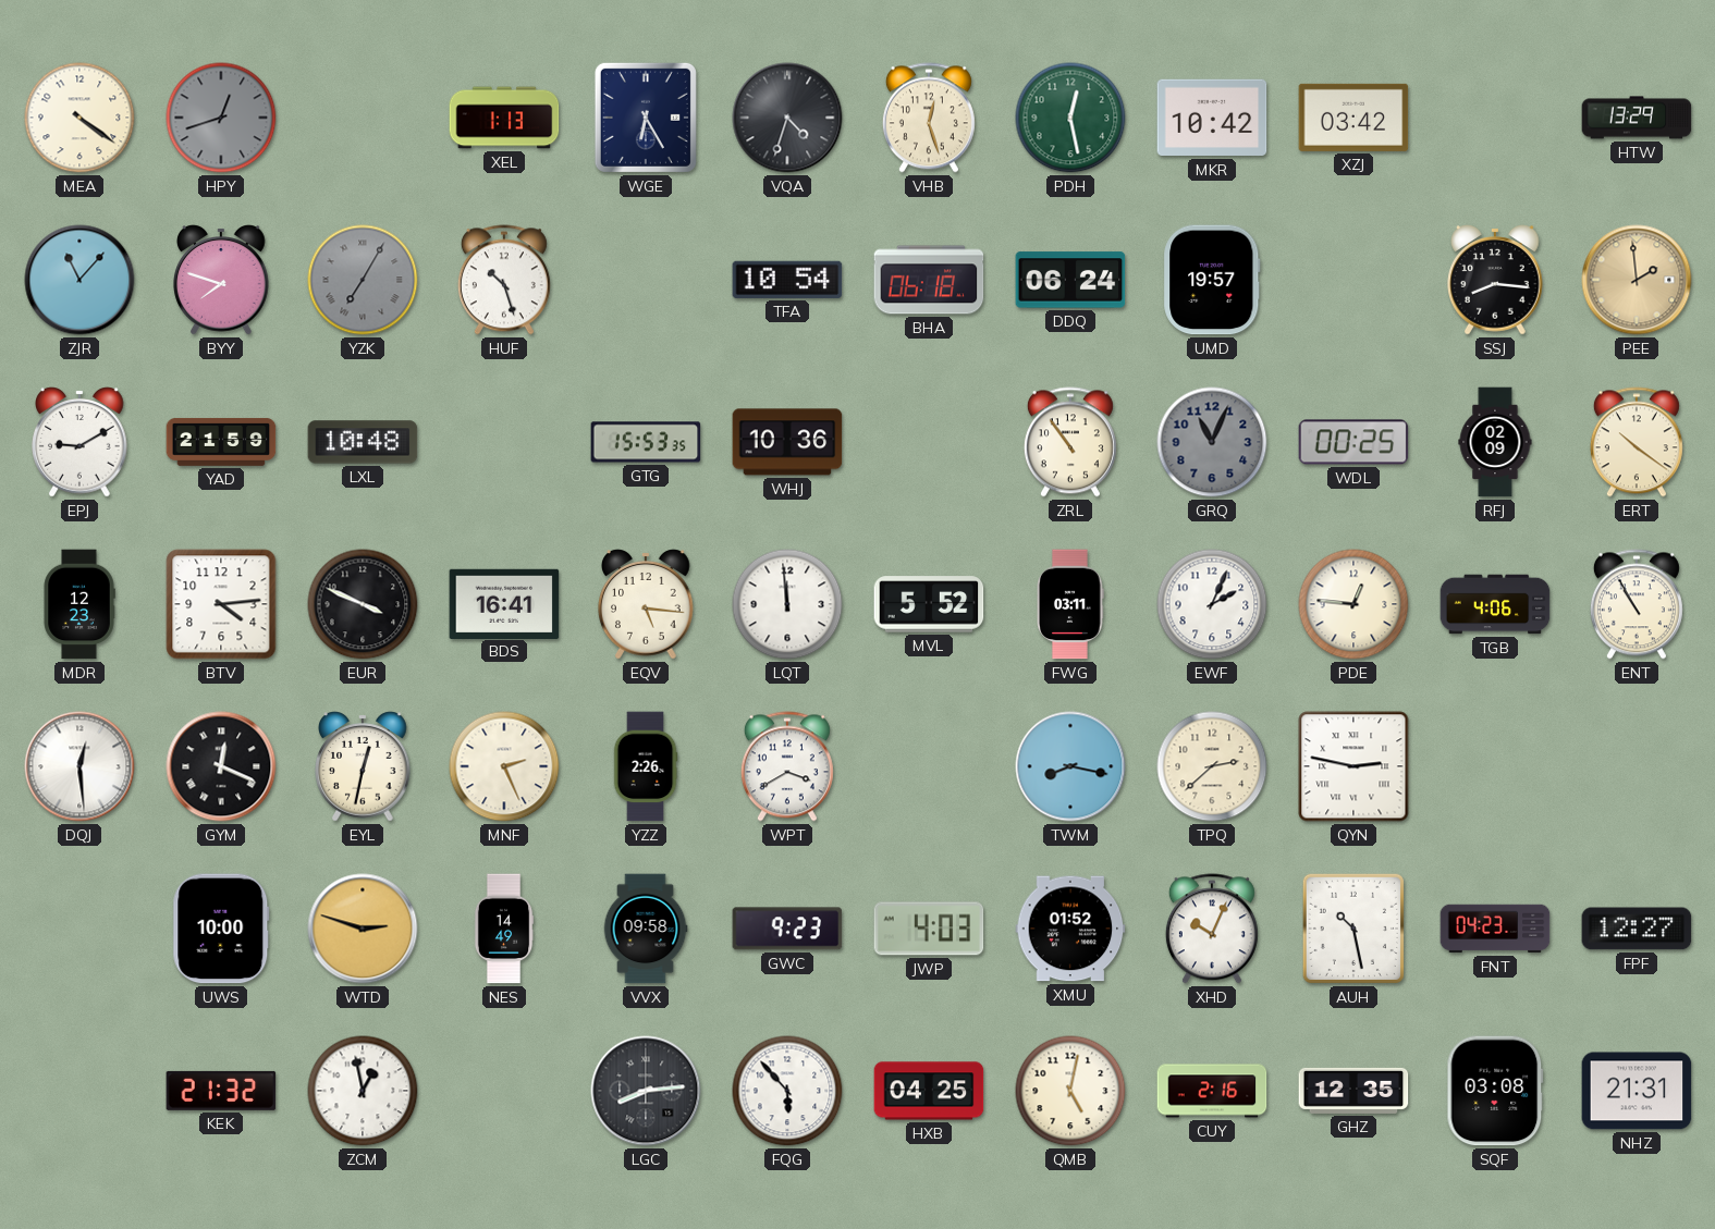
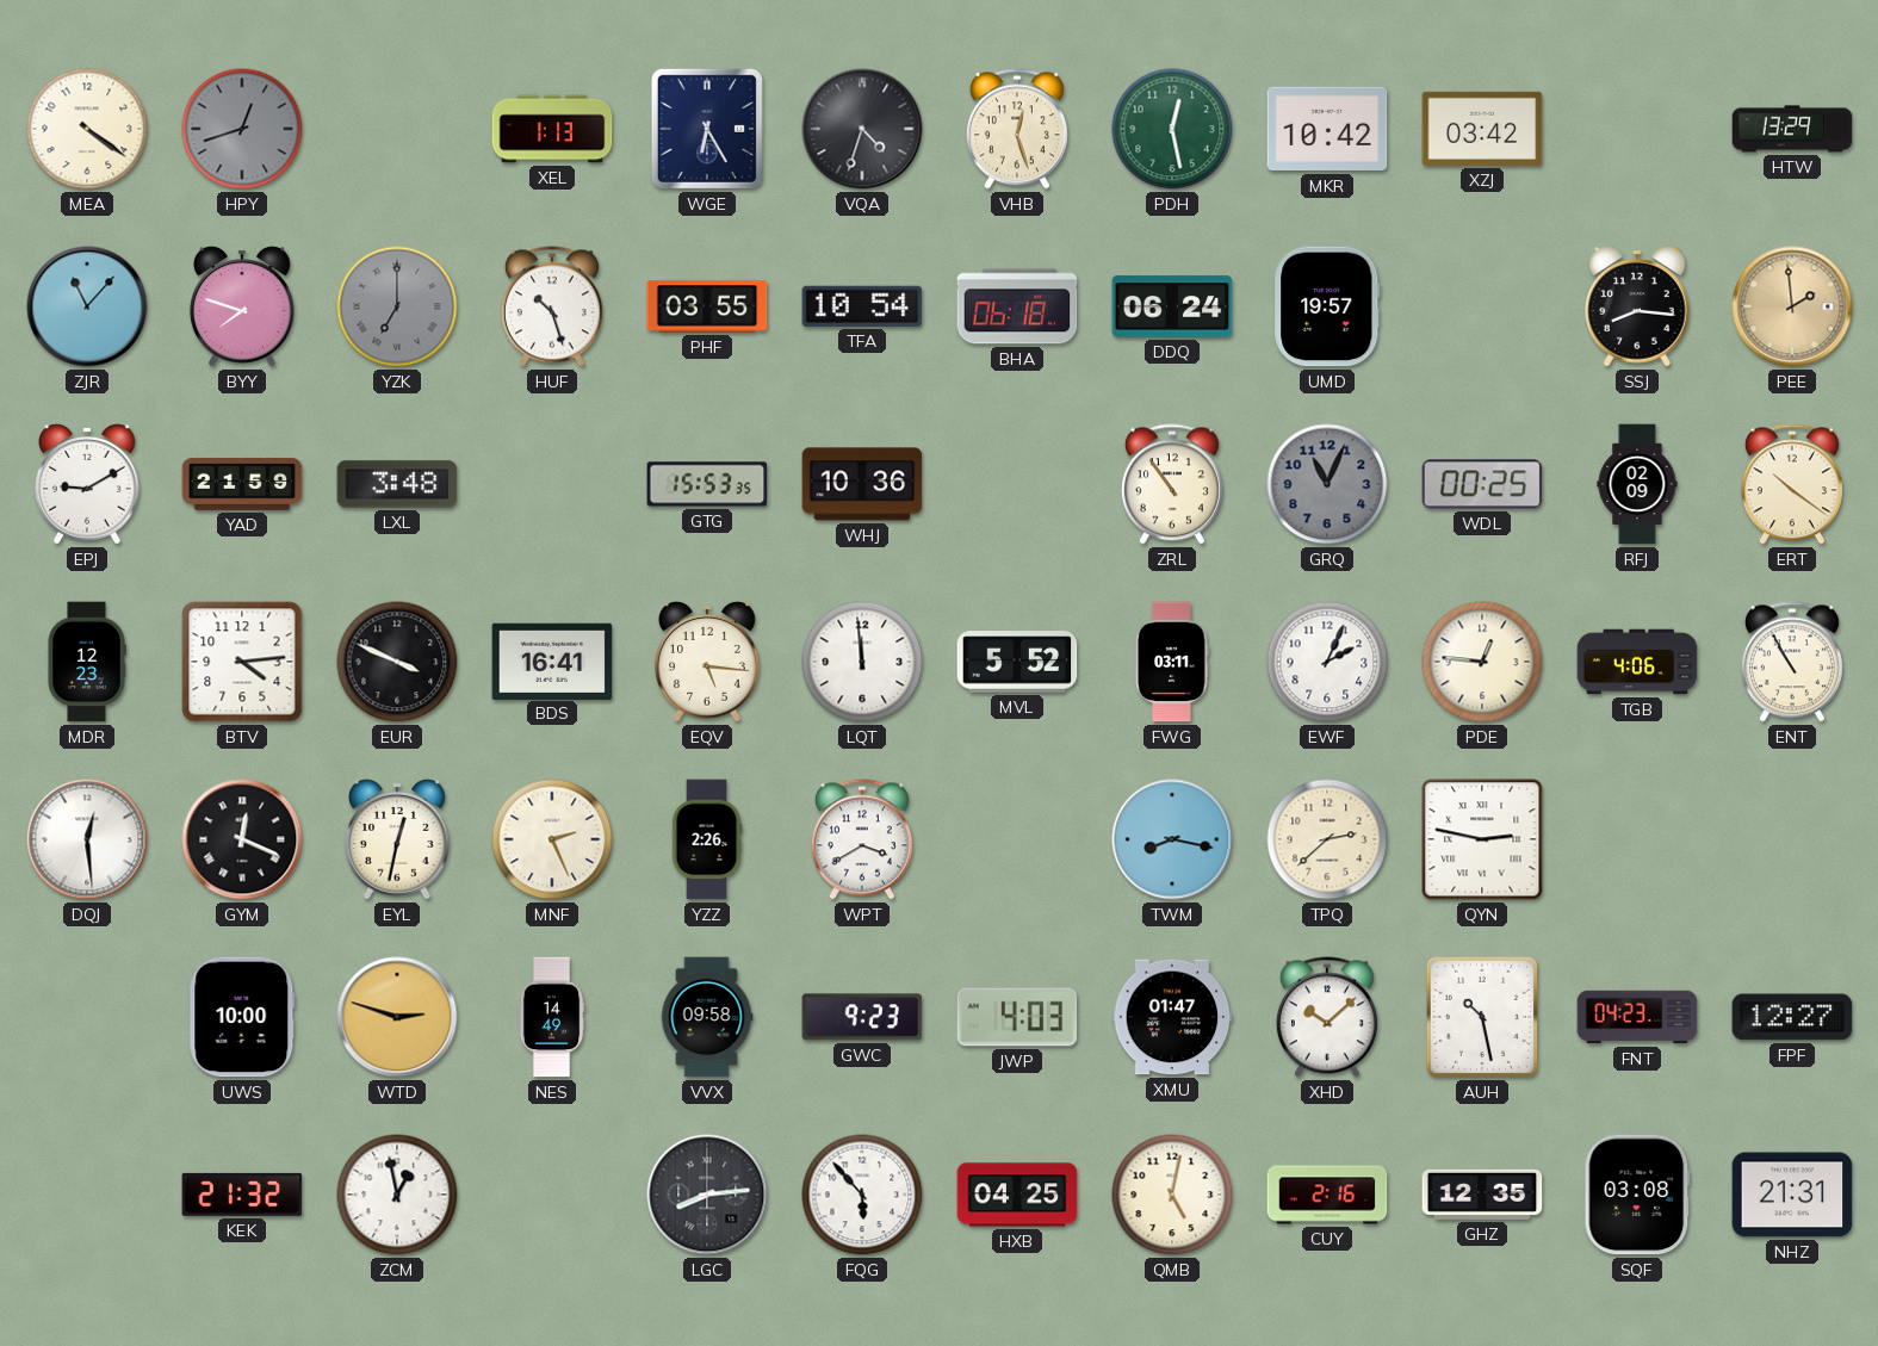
YZK: 7:05 -> 7:00 (397, 306)
PHF: none -> 03:55 (707, 306)
LXL: 10:48 -> 3:48 (397, 484)
XMU: 01:52 -> 01:47 (1172, 1017)
XHD: 10:04 -> 10:08 (1327, 1017)
